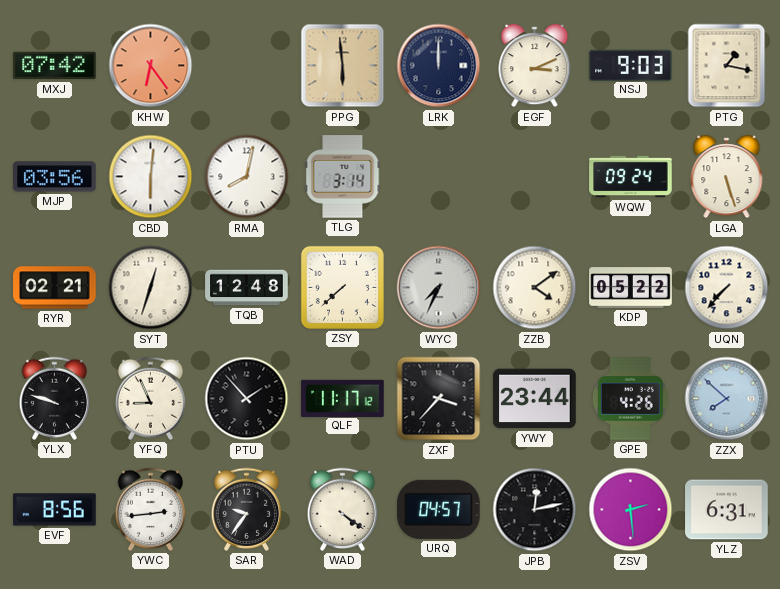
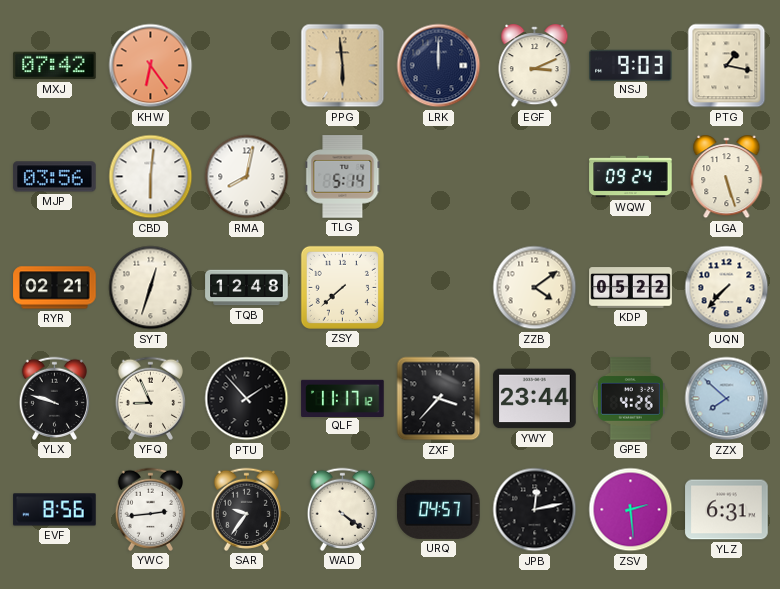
TLG: 3:14 -> 5:14 (343, 177)
WYC: 7:34 -> none (439, 288)
